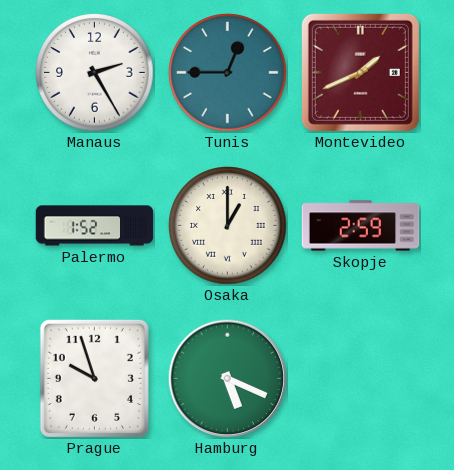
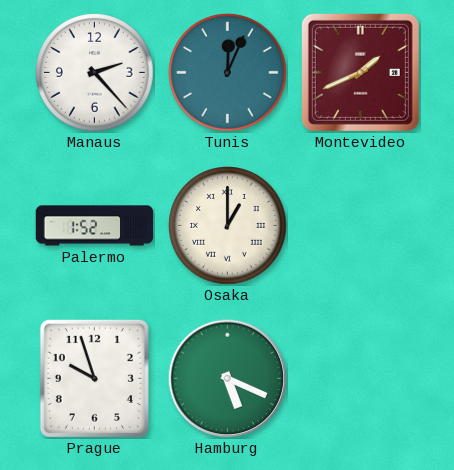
Manaus: 2:25 -> 2:23 (95, 73)
Tunis: 12:45 -> 12:04 (228, 73)
Skopje: 2:59 -> none (361, 226)
